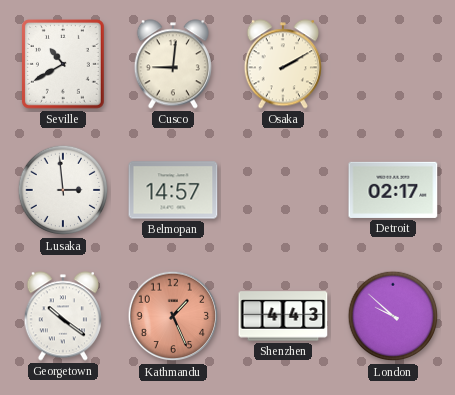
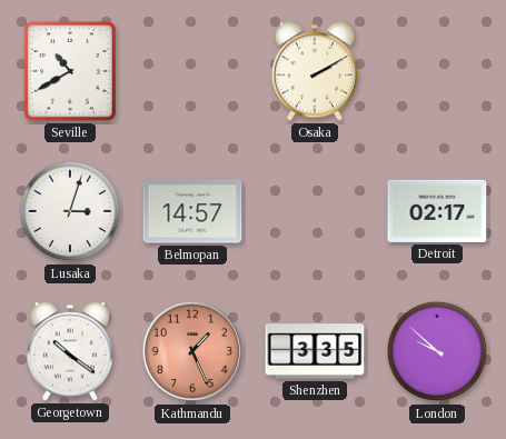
Cusco: 9:01 -> none (173, 64)
Lusaka: 2:59 -> 3:03 (70, 211)
Shenzhen: 4:43 -> 3:35 (315, 351)
